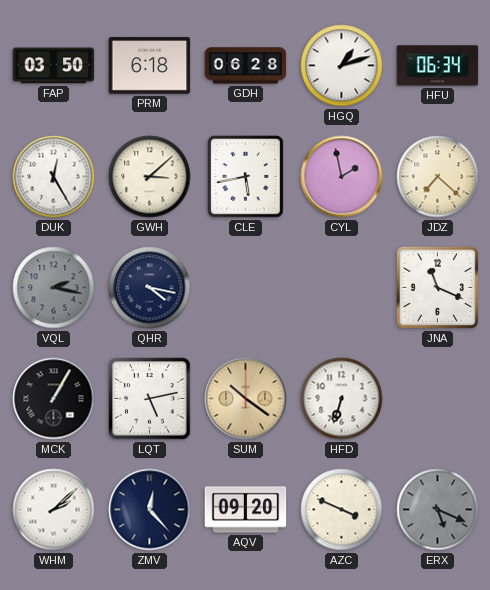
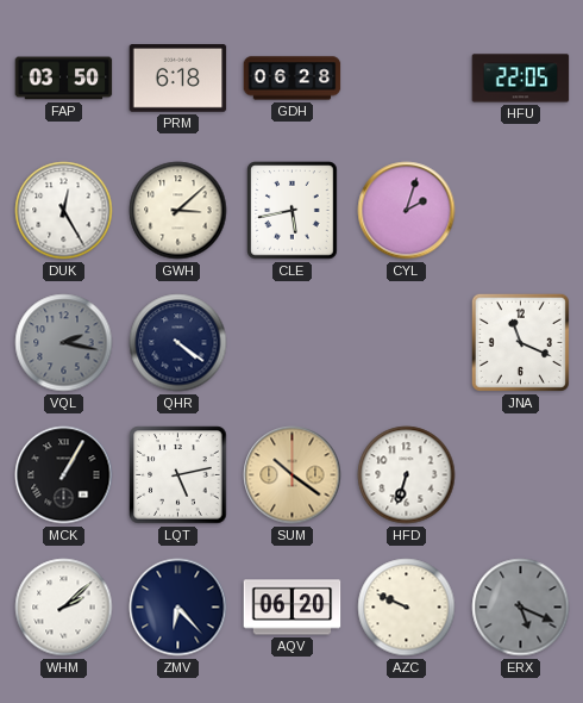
HGQ: 1:12 -> none (342, 66)
HFU: 06:34 -> 22:05 (521, 79)
CYL: 1:58 -> 2:03 (407, 211)
JDZ: 7:22 -> none (438, 177)
QHR: 4:17 -> 4:21 (178, 343)
ZMV: 12:23 -> 6:23 (178, 608)
AQV: 09:20 -> 06:20 (293, 608)
AZC: 3:49 -> 9:49 (407, 608)
